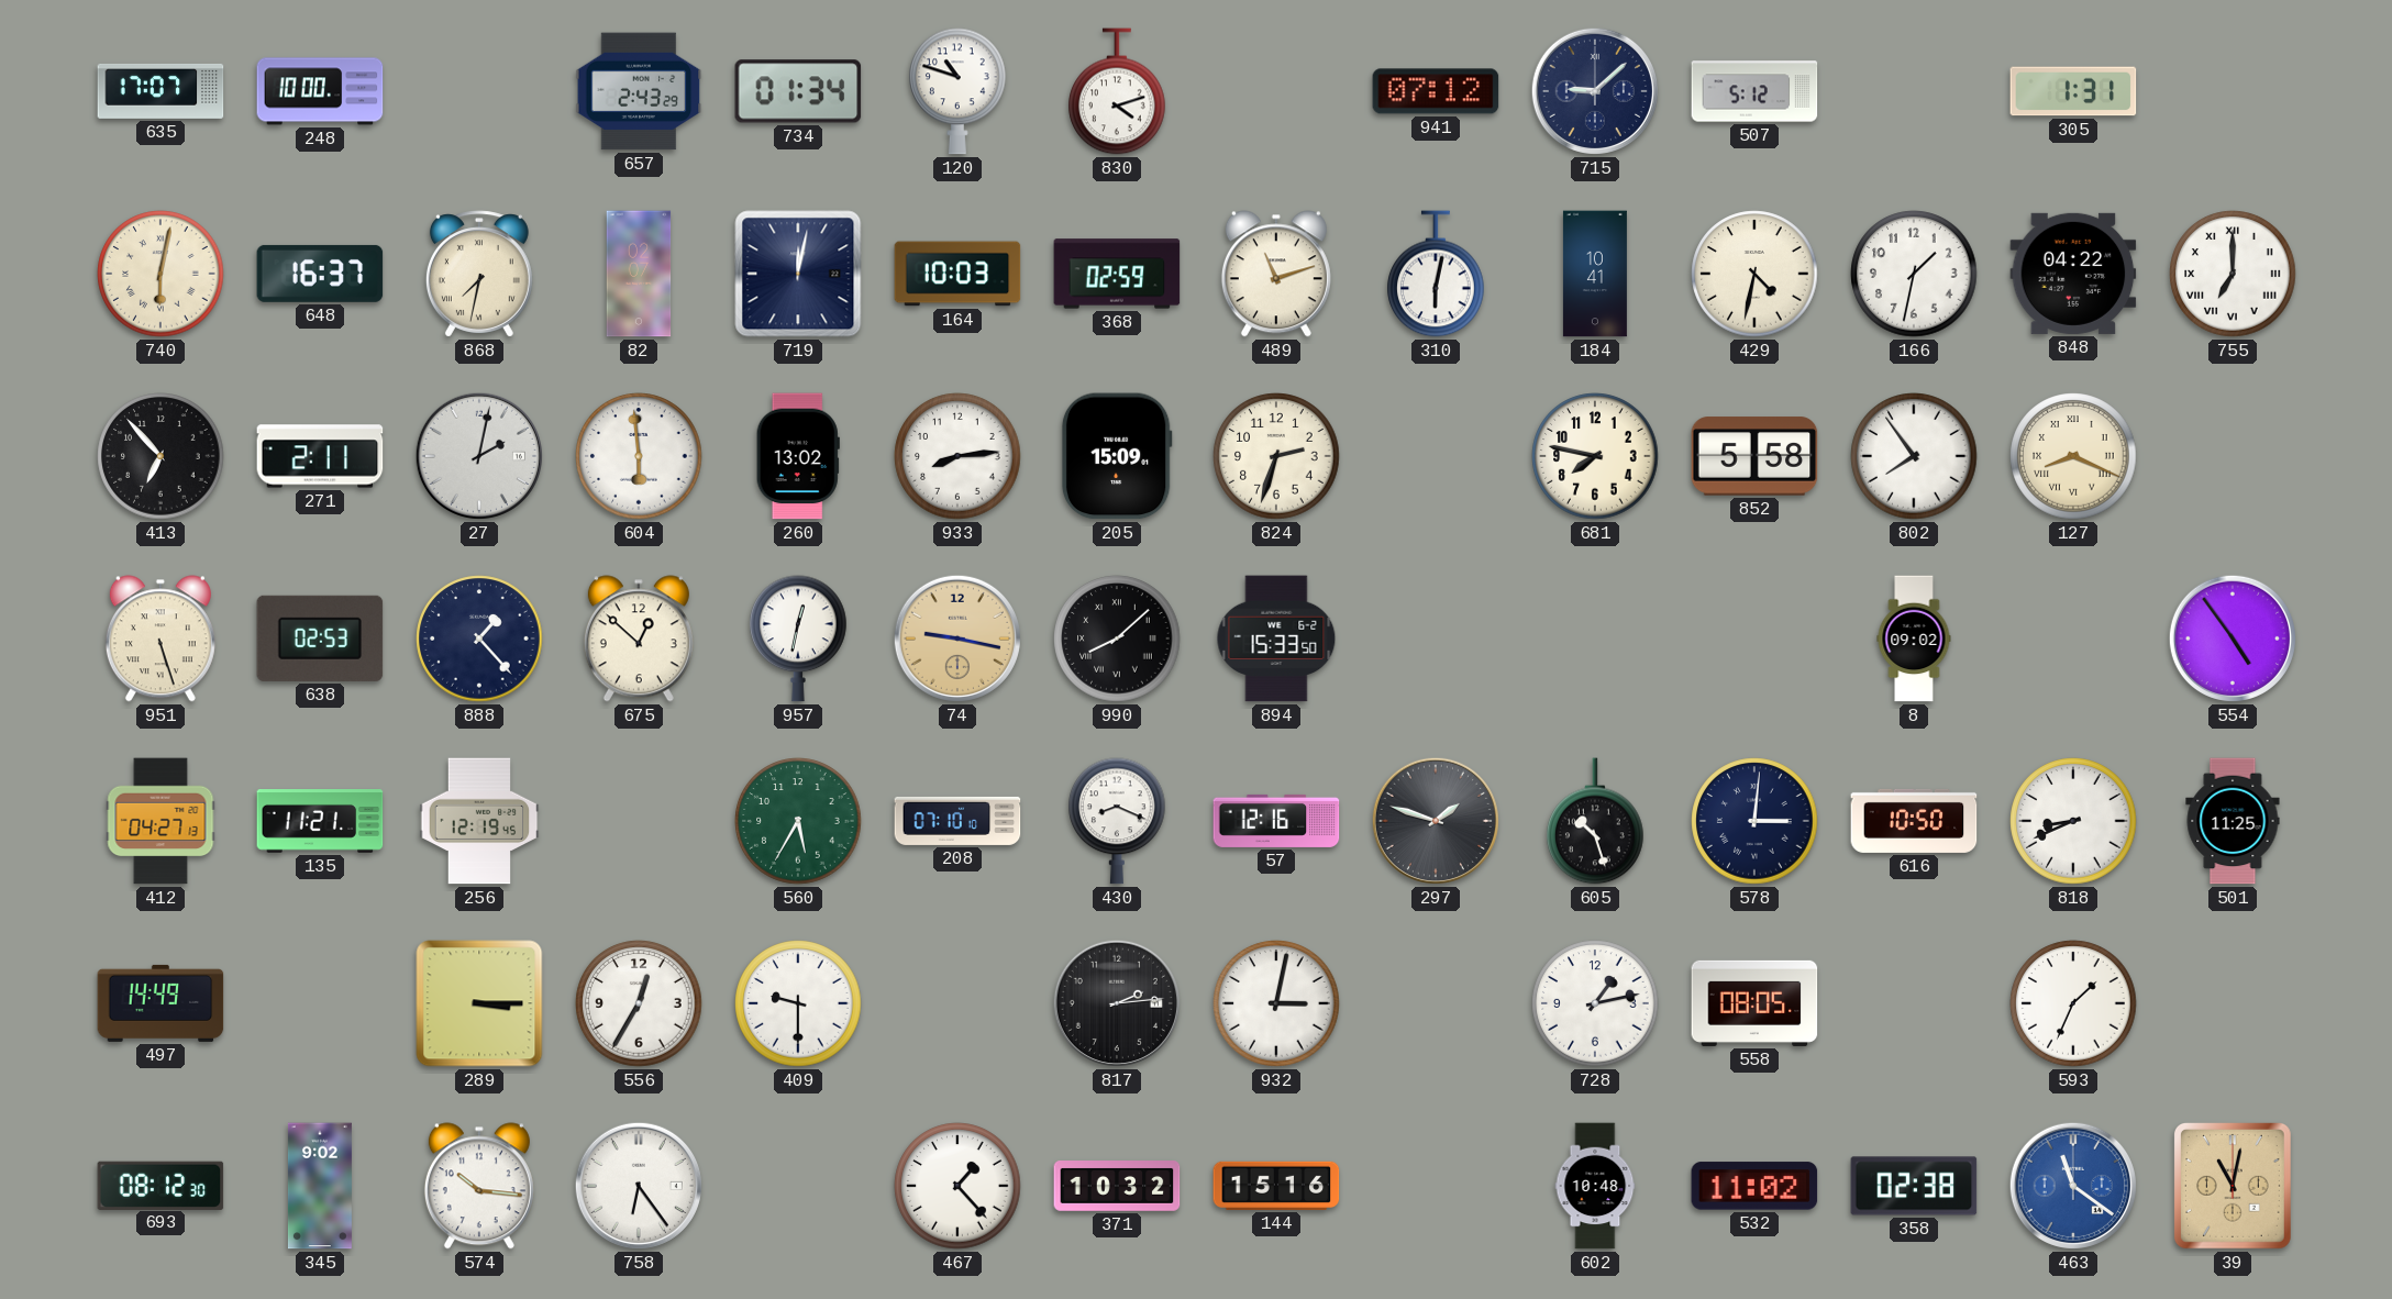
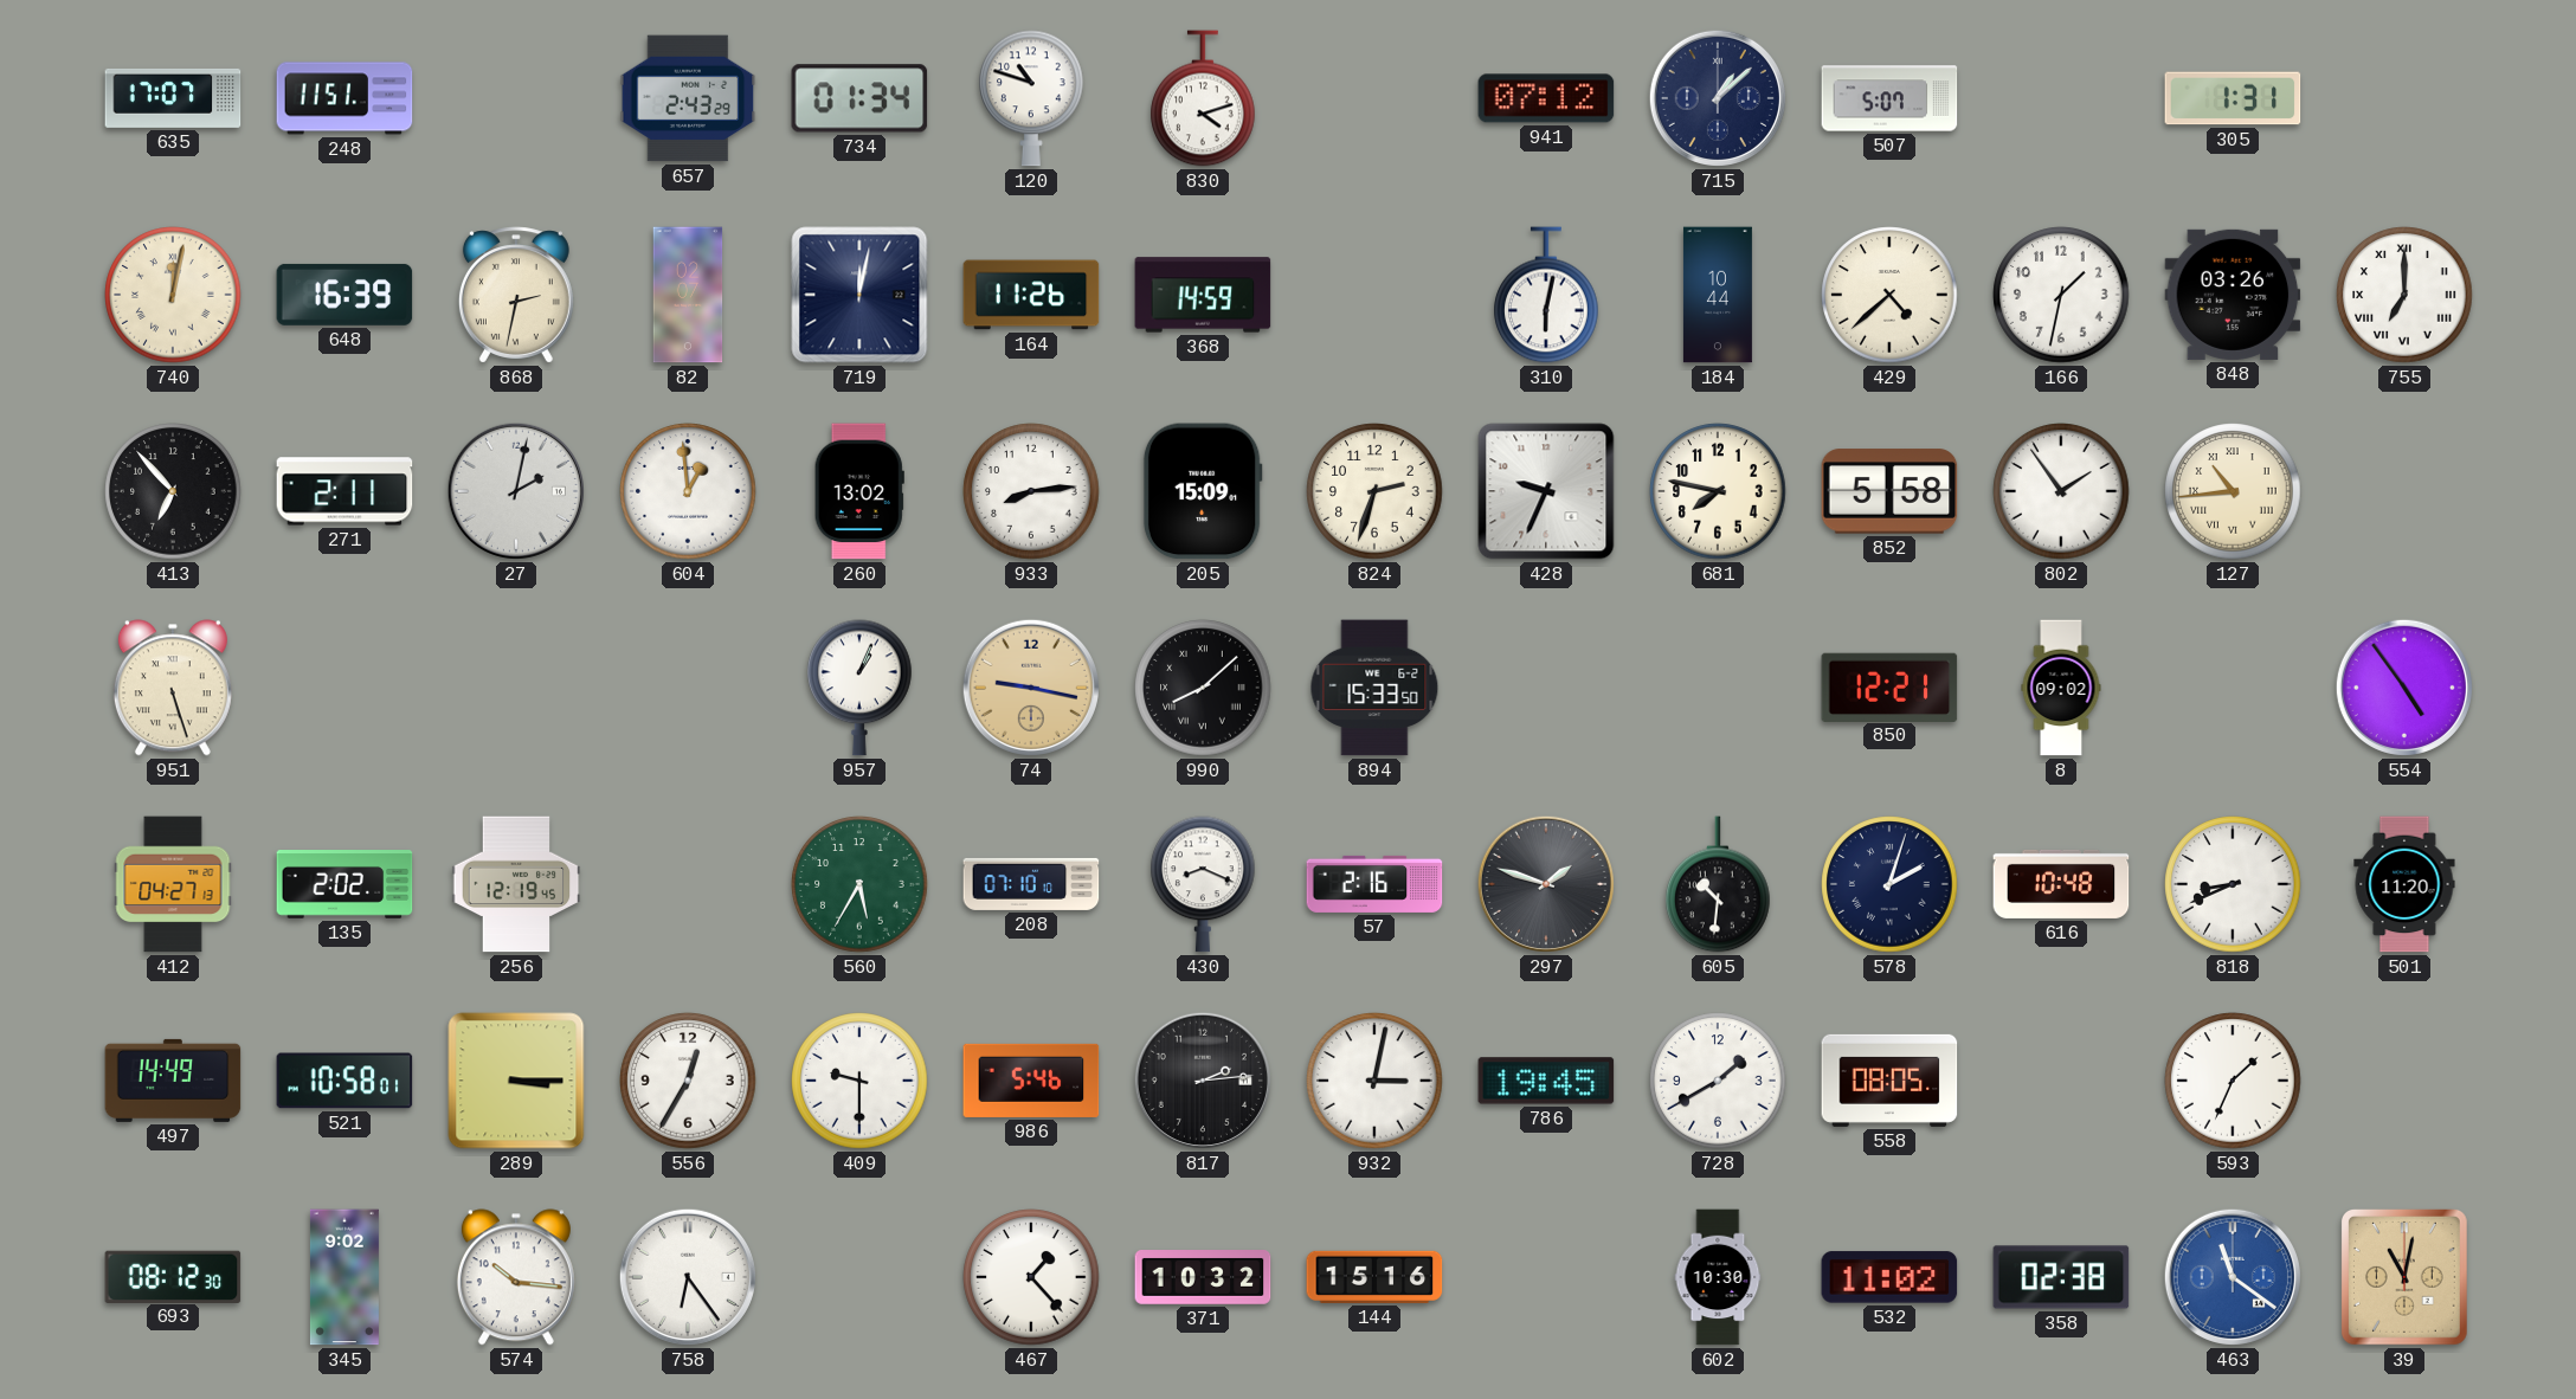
248: 10:00 -> 11:51 (344, 98)
715: 9:08 -> 1:08 (1718, 98)
507: 5:12 -> 5:07 (1889, 98)
740: 6:02 -> 12:02 (173, 295)
648: 16:37 -> 16:39 (344, 295)
868: 7:32 -> 2:32 (516, 295)
164: 10:03 -> 11:26 (1031, 295)
368: 02:59 -> 14:59 (1203, 295)
489: 11:12 -> none (1276, 274)
184: 10:41 -> 10:44 (1718, 295)
429: 4:32 -> 4:38 (1889, 295)
848: 04:22 -> 03:26 (2233, 295)
604: 5:59 -> 12:59 (688, 491)
428: none -> 9:34 (1546, 491)
802: 7:54 -> 1:54 (2061, 491)
127: 8:19 -> 10:44 (2233, 491)
638: 02:53 -> none (320, 639)
888: 1:23 -> none (479, 639)
675: 12:52 -> none (639, 639)
957: 12:32 -> 1:04 (859, 688)
850: none -> 12:21 (1889, 686)
135: 11:21 -> 2:02 (344, 885)
57: 12:16 -> 2:16 (1374, 884)
605: 10:27 -> 10:31 (1718, 884)
578: 3:01 -> 2:03 (1889, 884)
616: 10:50 -> 10:48 (2061, 884)
501: 11:25 -> 11:20 (2404, 884)
521: none -> 10:58 (344, 1081)
986: none -> 5:46 (1031, 1081)
786: none -> 19:45 (1546, 1081)
728: 1:13 -> 1:40 (1718, 1081)
602: 10:48 -> 10:30 (1718, 1277)
